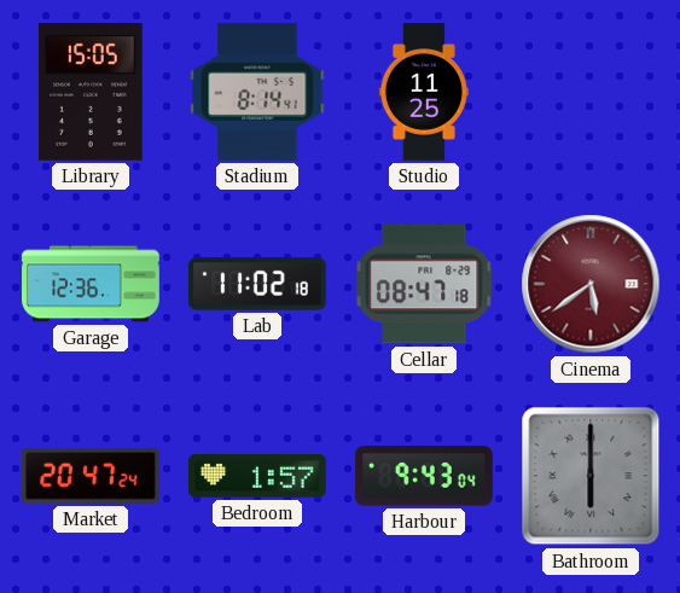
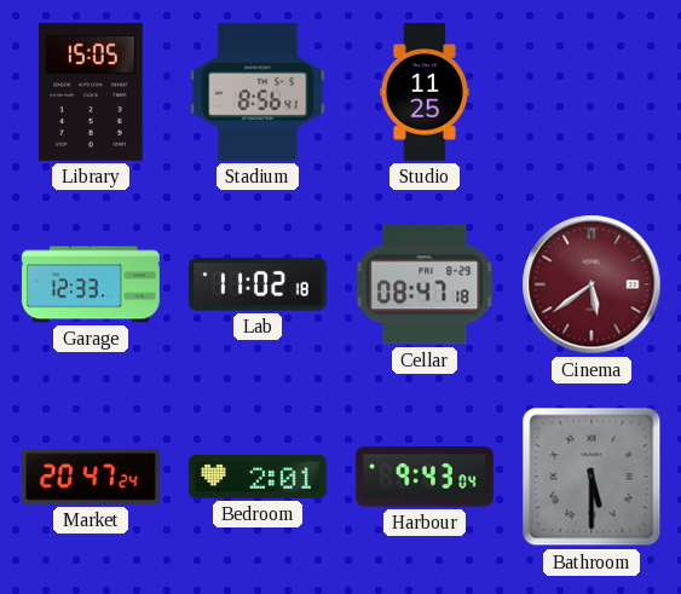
Stadium: 8:14 -> 8:56 (258, 92)
Garage: 12:36 -> 12:33 (92, 284)
Bedroom: 1:57 -> 2:01 (258, 478)
Bathroom: 6:00 -> 5:30 (591, 477)
